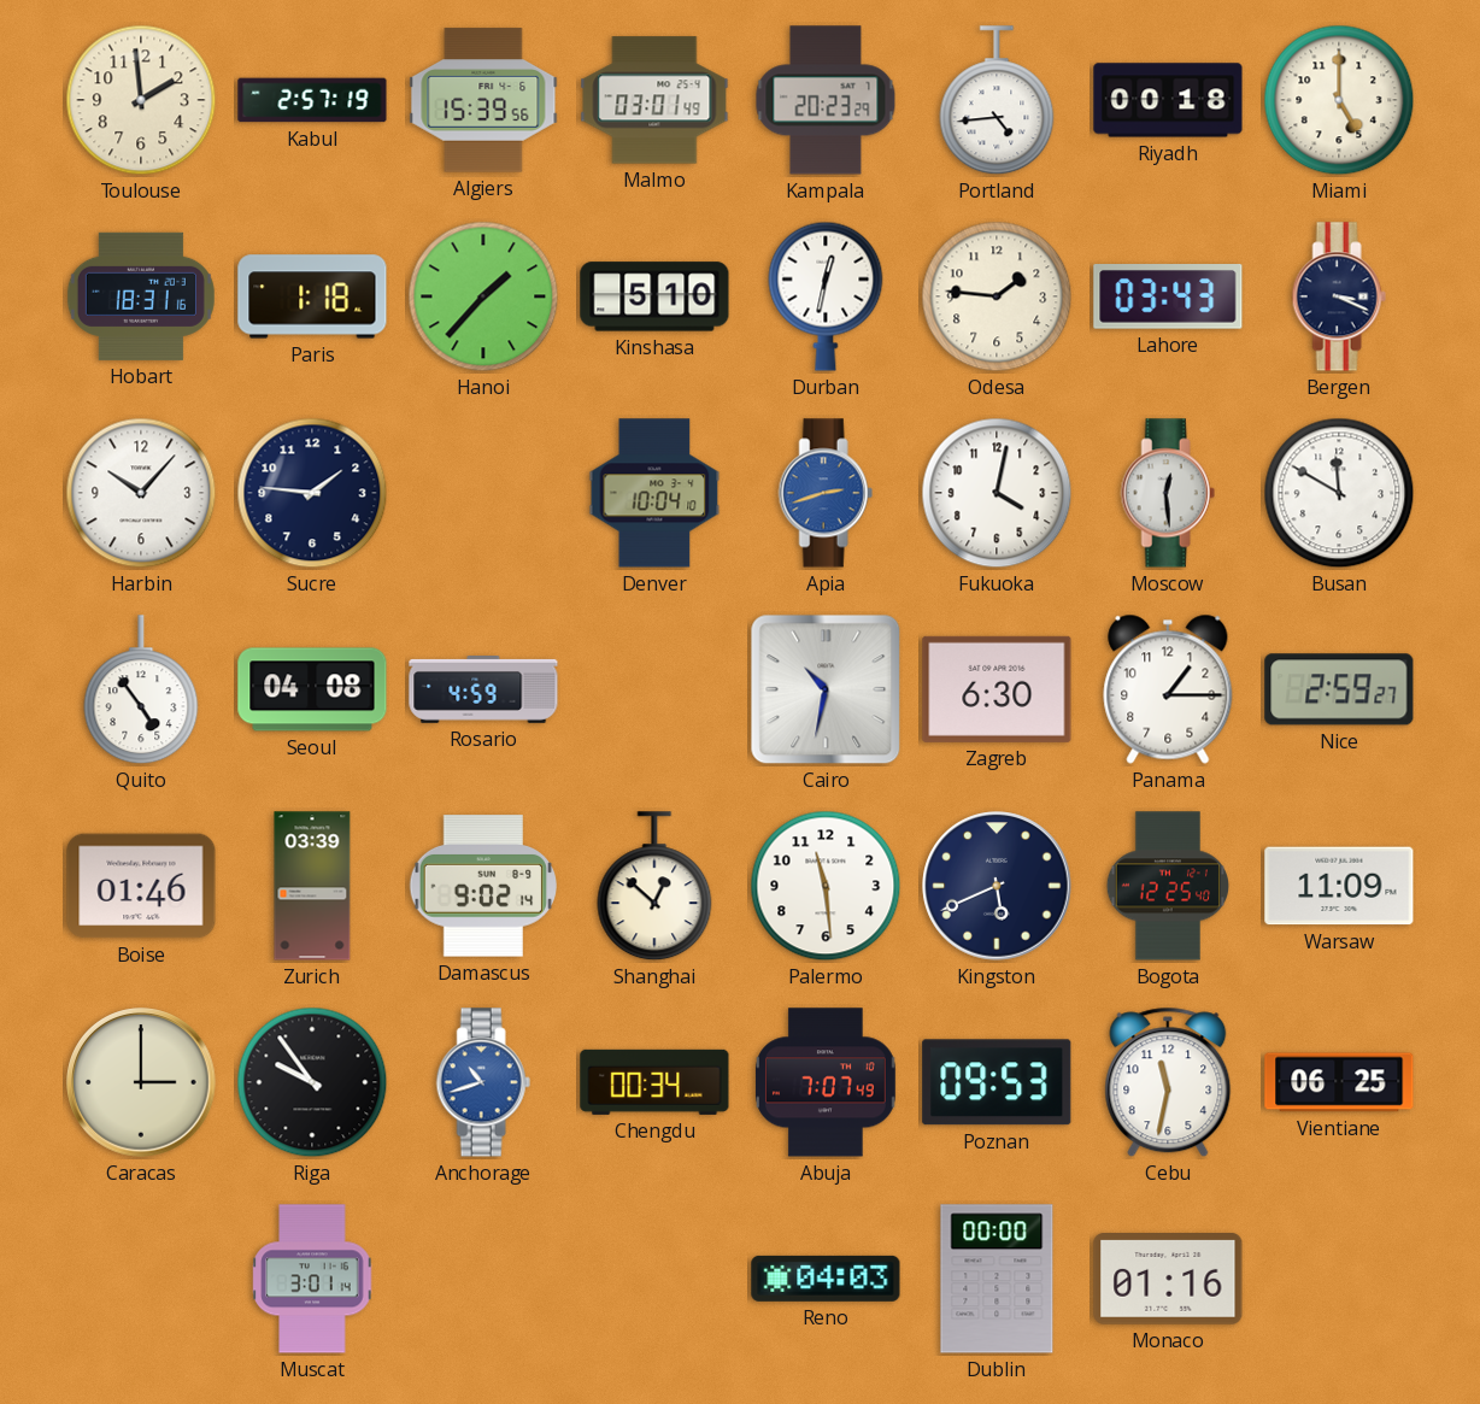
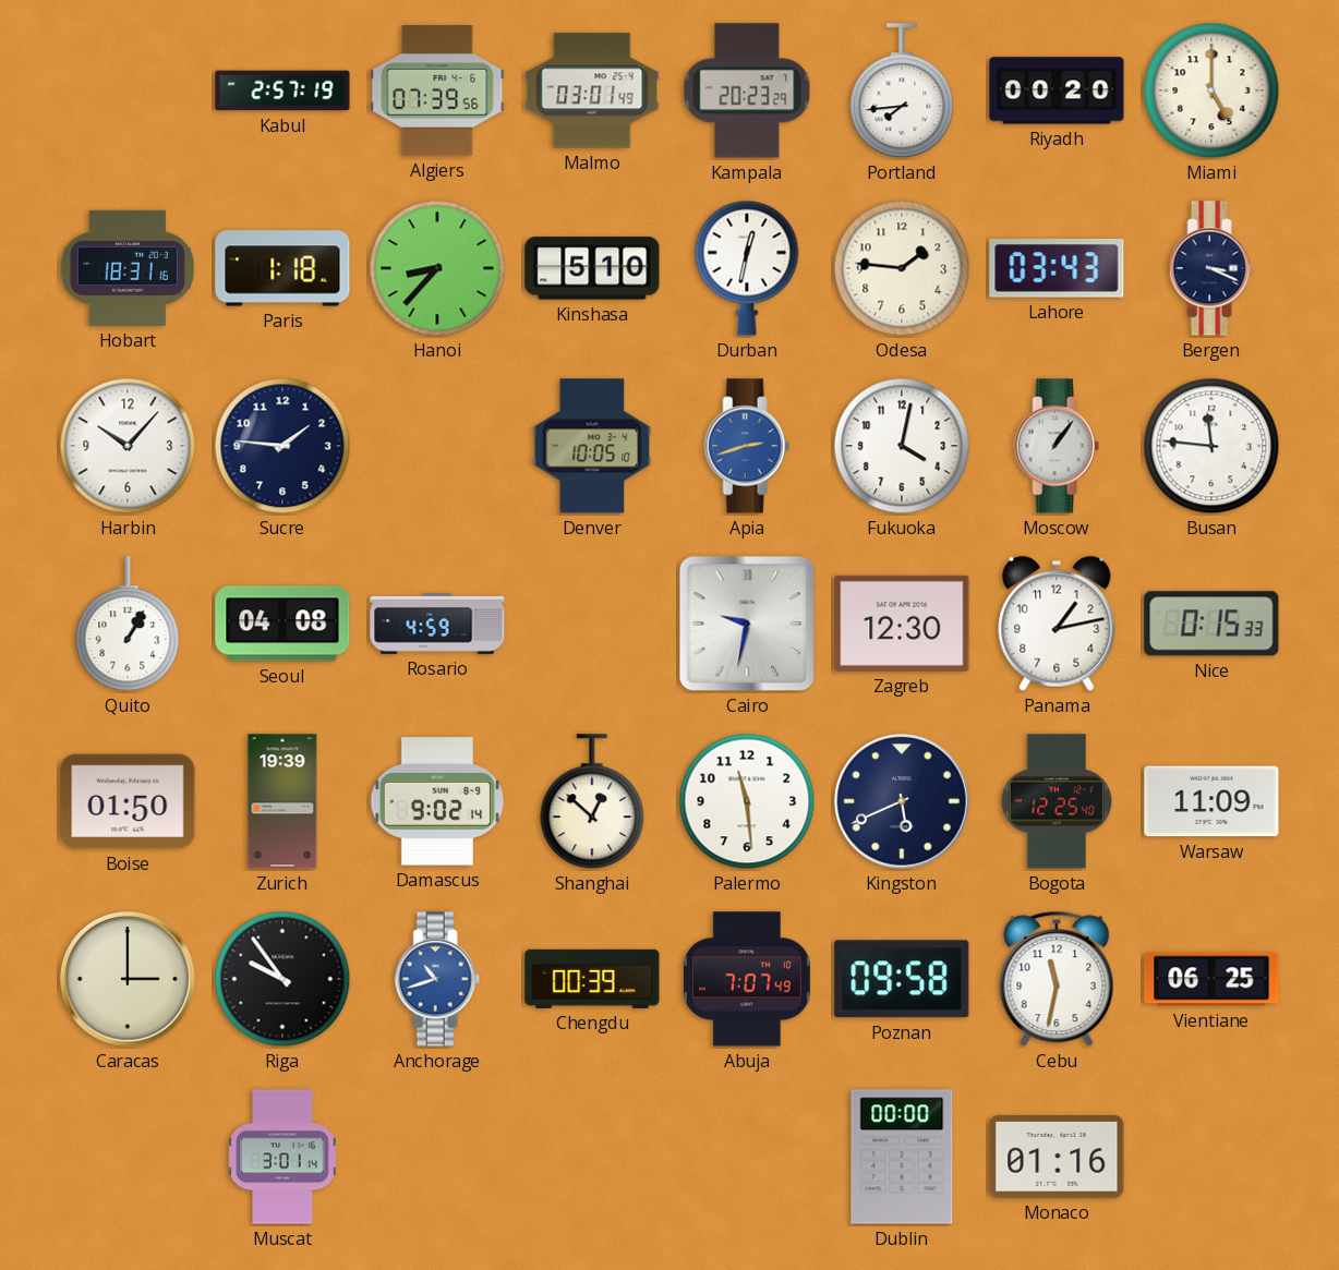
Toulouse: 1:59 -> none (141, 100)
Algiers: 15:39 -> 07:39 (437, 90)
Portland: 4:44 -> 7:44 (902, 92)
Riyadh: 00:18 -> 00:20 (1057, 90)
Hanoi: 1:37 -> 8:37 (437, 268)
Denver: 10:04 -> 10:05 (592, 446)
Moscow: 12:29 -> 1:06 (1057, 446)
Busan: 11:50 -> 11:46 (1211, 446)
Quito: 4:54 -> 1:05 (128, 625)
Cairo: 10:32 -> 9:32 (747, 624)
Zagreb: 6:30 -> 12:30 (902, 624)
Panama: 1:15 -> 1:13 (1057, 624)
Nice: 2:59 -> 0:15 (1211, 624)
Boise: 01:46 -> 01:50 (128, 801)
Zurich: 03:39 -> 19:39 (282, 801)
Chengdu: 00:34 -> 00:39 (592, 979)
Poznan: 09:53 -> 09:58 (902, 979)
Reno: 04:03 -> none (826, 1279)
